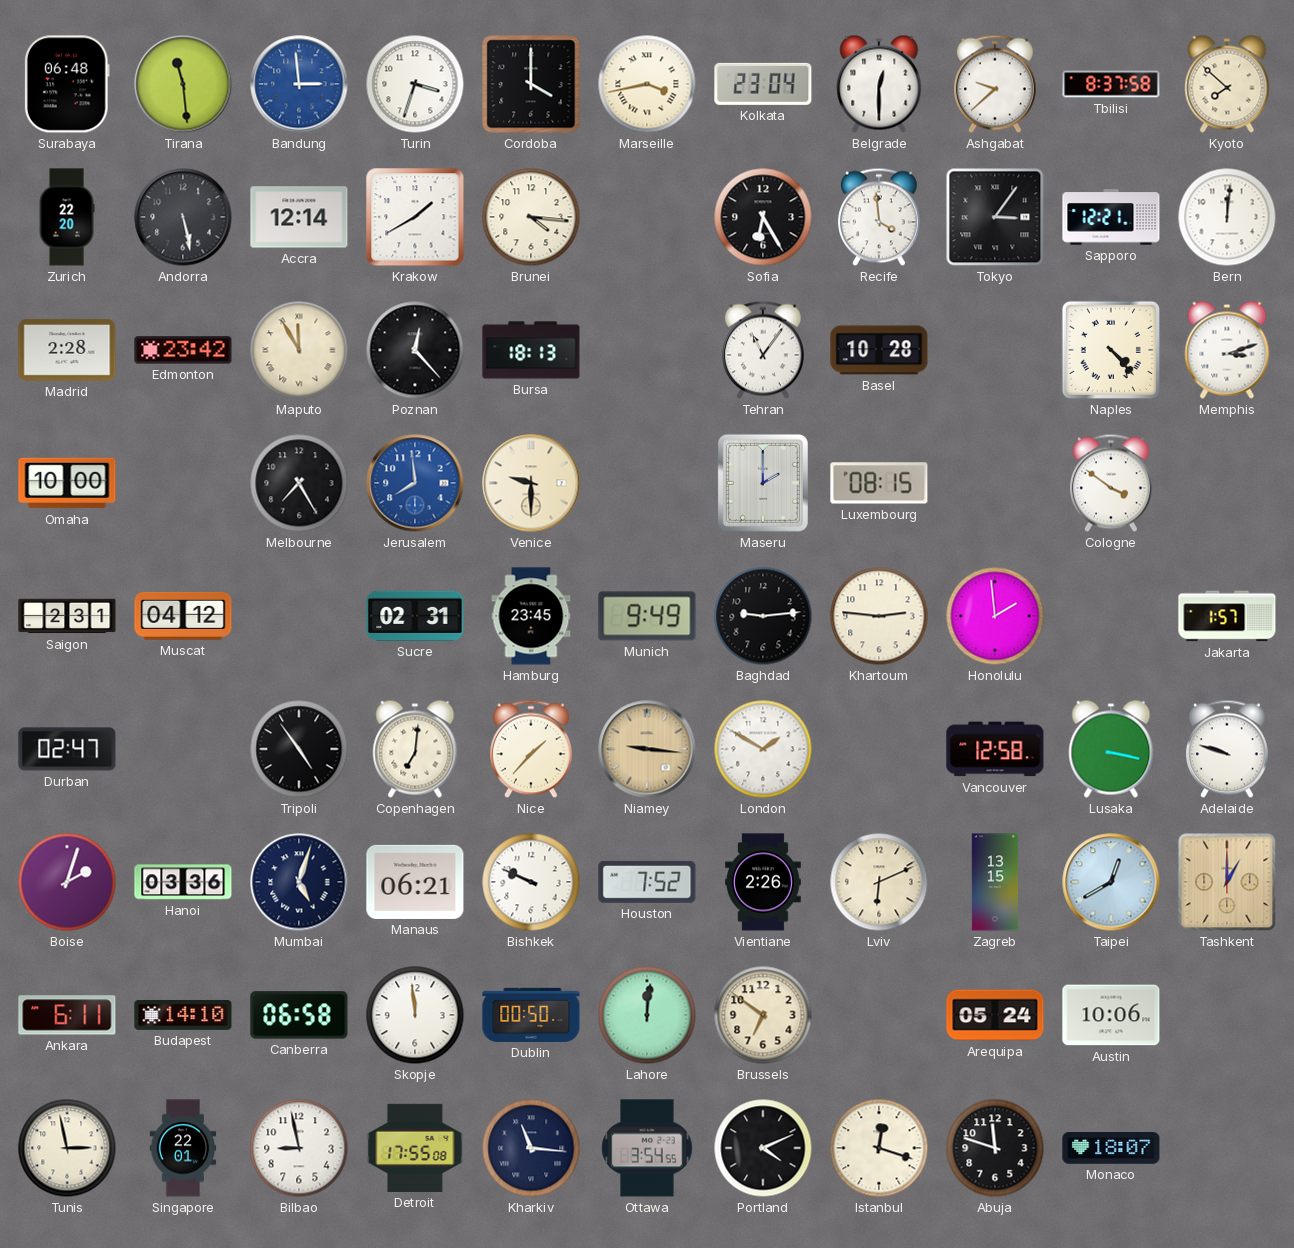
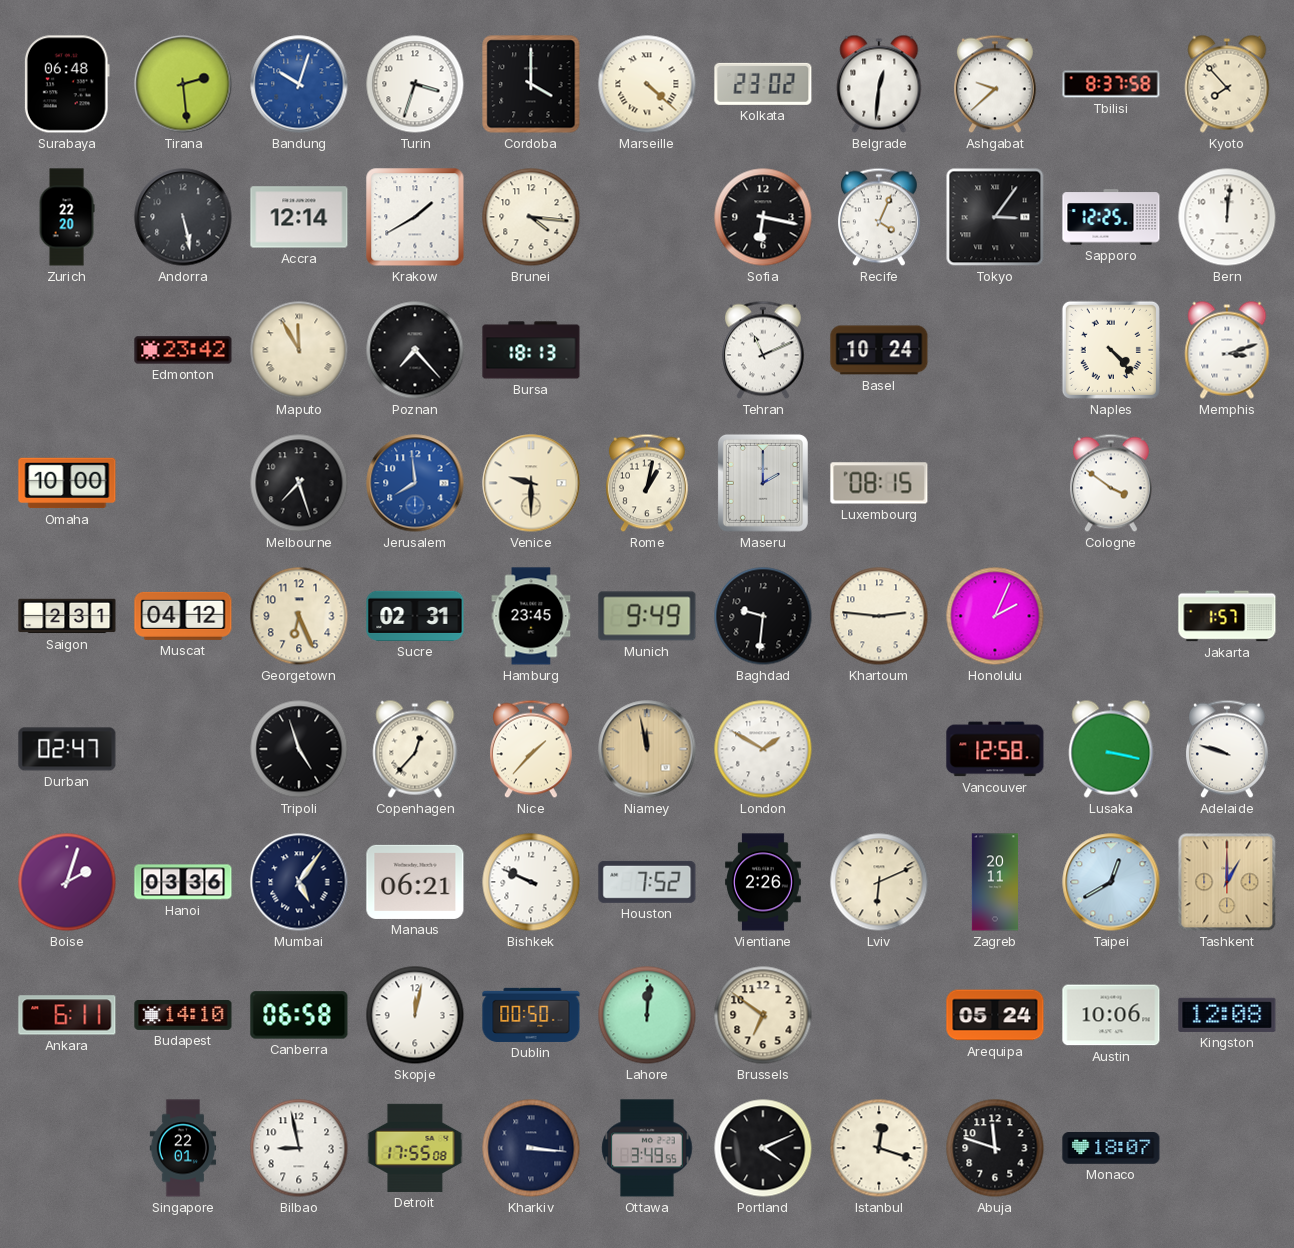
Tirana: 11:29 -> 2:29 (183, 84)
Bandung: 2:59 -> 10:03 (299, 84)
Marseille: 3:43 -> 4:22 (647, 84)
Kolkata: 23:04 -> 23:02 (763, 84)
Belgrade: 12:30 -> 12:31 (879, 84)
Kyoto: 7:52 -> 7:53 (1227, 84)
Sofia: 6:25 -> 6:17 (763, 217)
Recife: 3:59 -> 4:04 (880, 217)
Sapporo: 12:21 -> 12:25 (1111, 217)
Madrid: 2:28 -> none (67, 351)
Poznan: 12:23 -> 7:23 (415, 350)
Tehran: 11:06 -> 11:11 (764, 350)
Basel: 10:28 -> 10:24 (879, 350)
Melbourne: 7:25 -> 7:27 (299, 483)
Rome: none -> 1:02 (648, 483)
Georgetown: none -> 6:26 (299, 616)
Baghdad: 9:14 -> 9:31 (763, 616)
Honolulu: 1:59 -> 2:04 (995, 616)
Tripoli: 4:54 -> 4:57 (299, 749)
Copenhagen: 7:01 -> 12:37 (415, 749)
Niamey: 9:16 -> 11:58 (647, 749)
Mumbai: 5:03 -> 5:06 (299, 882)
Zagreb: 13:15 -> 20:11 (994, 882)
Skopje: 11:59 -> 12:02 (415, 1015)
Kingston: none -> 12:08 (1227, 1015)
Tunis: 2:58 -> none (67, 1148)
Kharkiv: 11:16 -> 3:16 (531, 1148)
Ottawa: 3:54 -> 3:49 (647, 1148)
